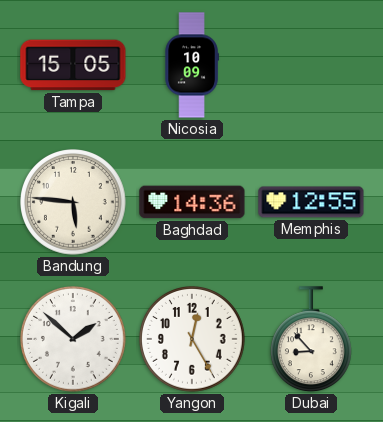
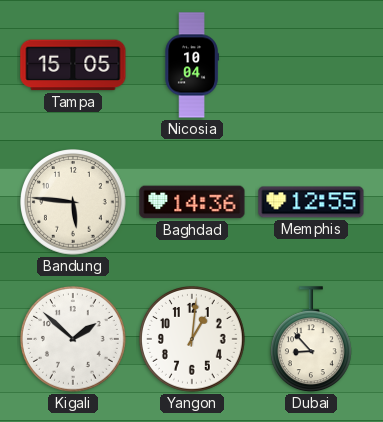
Nicosia: 10:09 -> 10:04 (192, 65)
Yangon: 12:25 -> 1:01 (193, 340)
